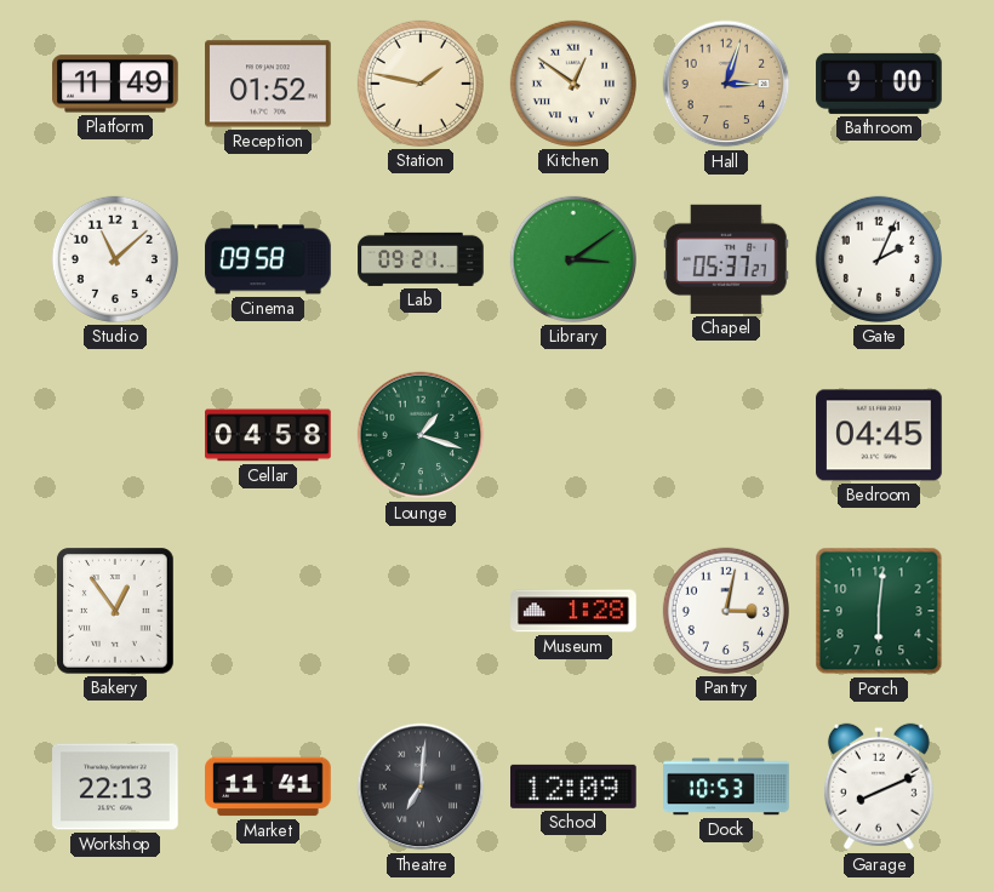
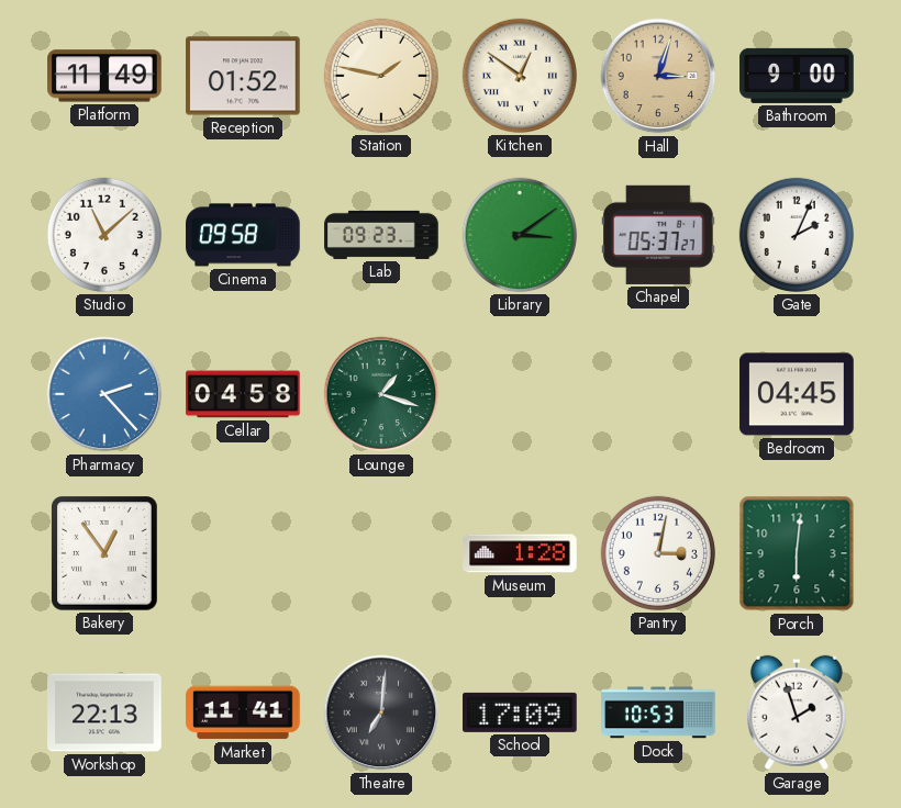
Lab: 09:21 -> 09:23 (381, 235)
Pharmacy: none -> 2:23 (104, 394)
School: 12:09 -> 17:09 (521, 712)
Garage: 8:11 -> 1:57 (797, 712)
